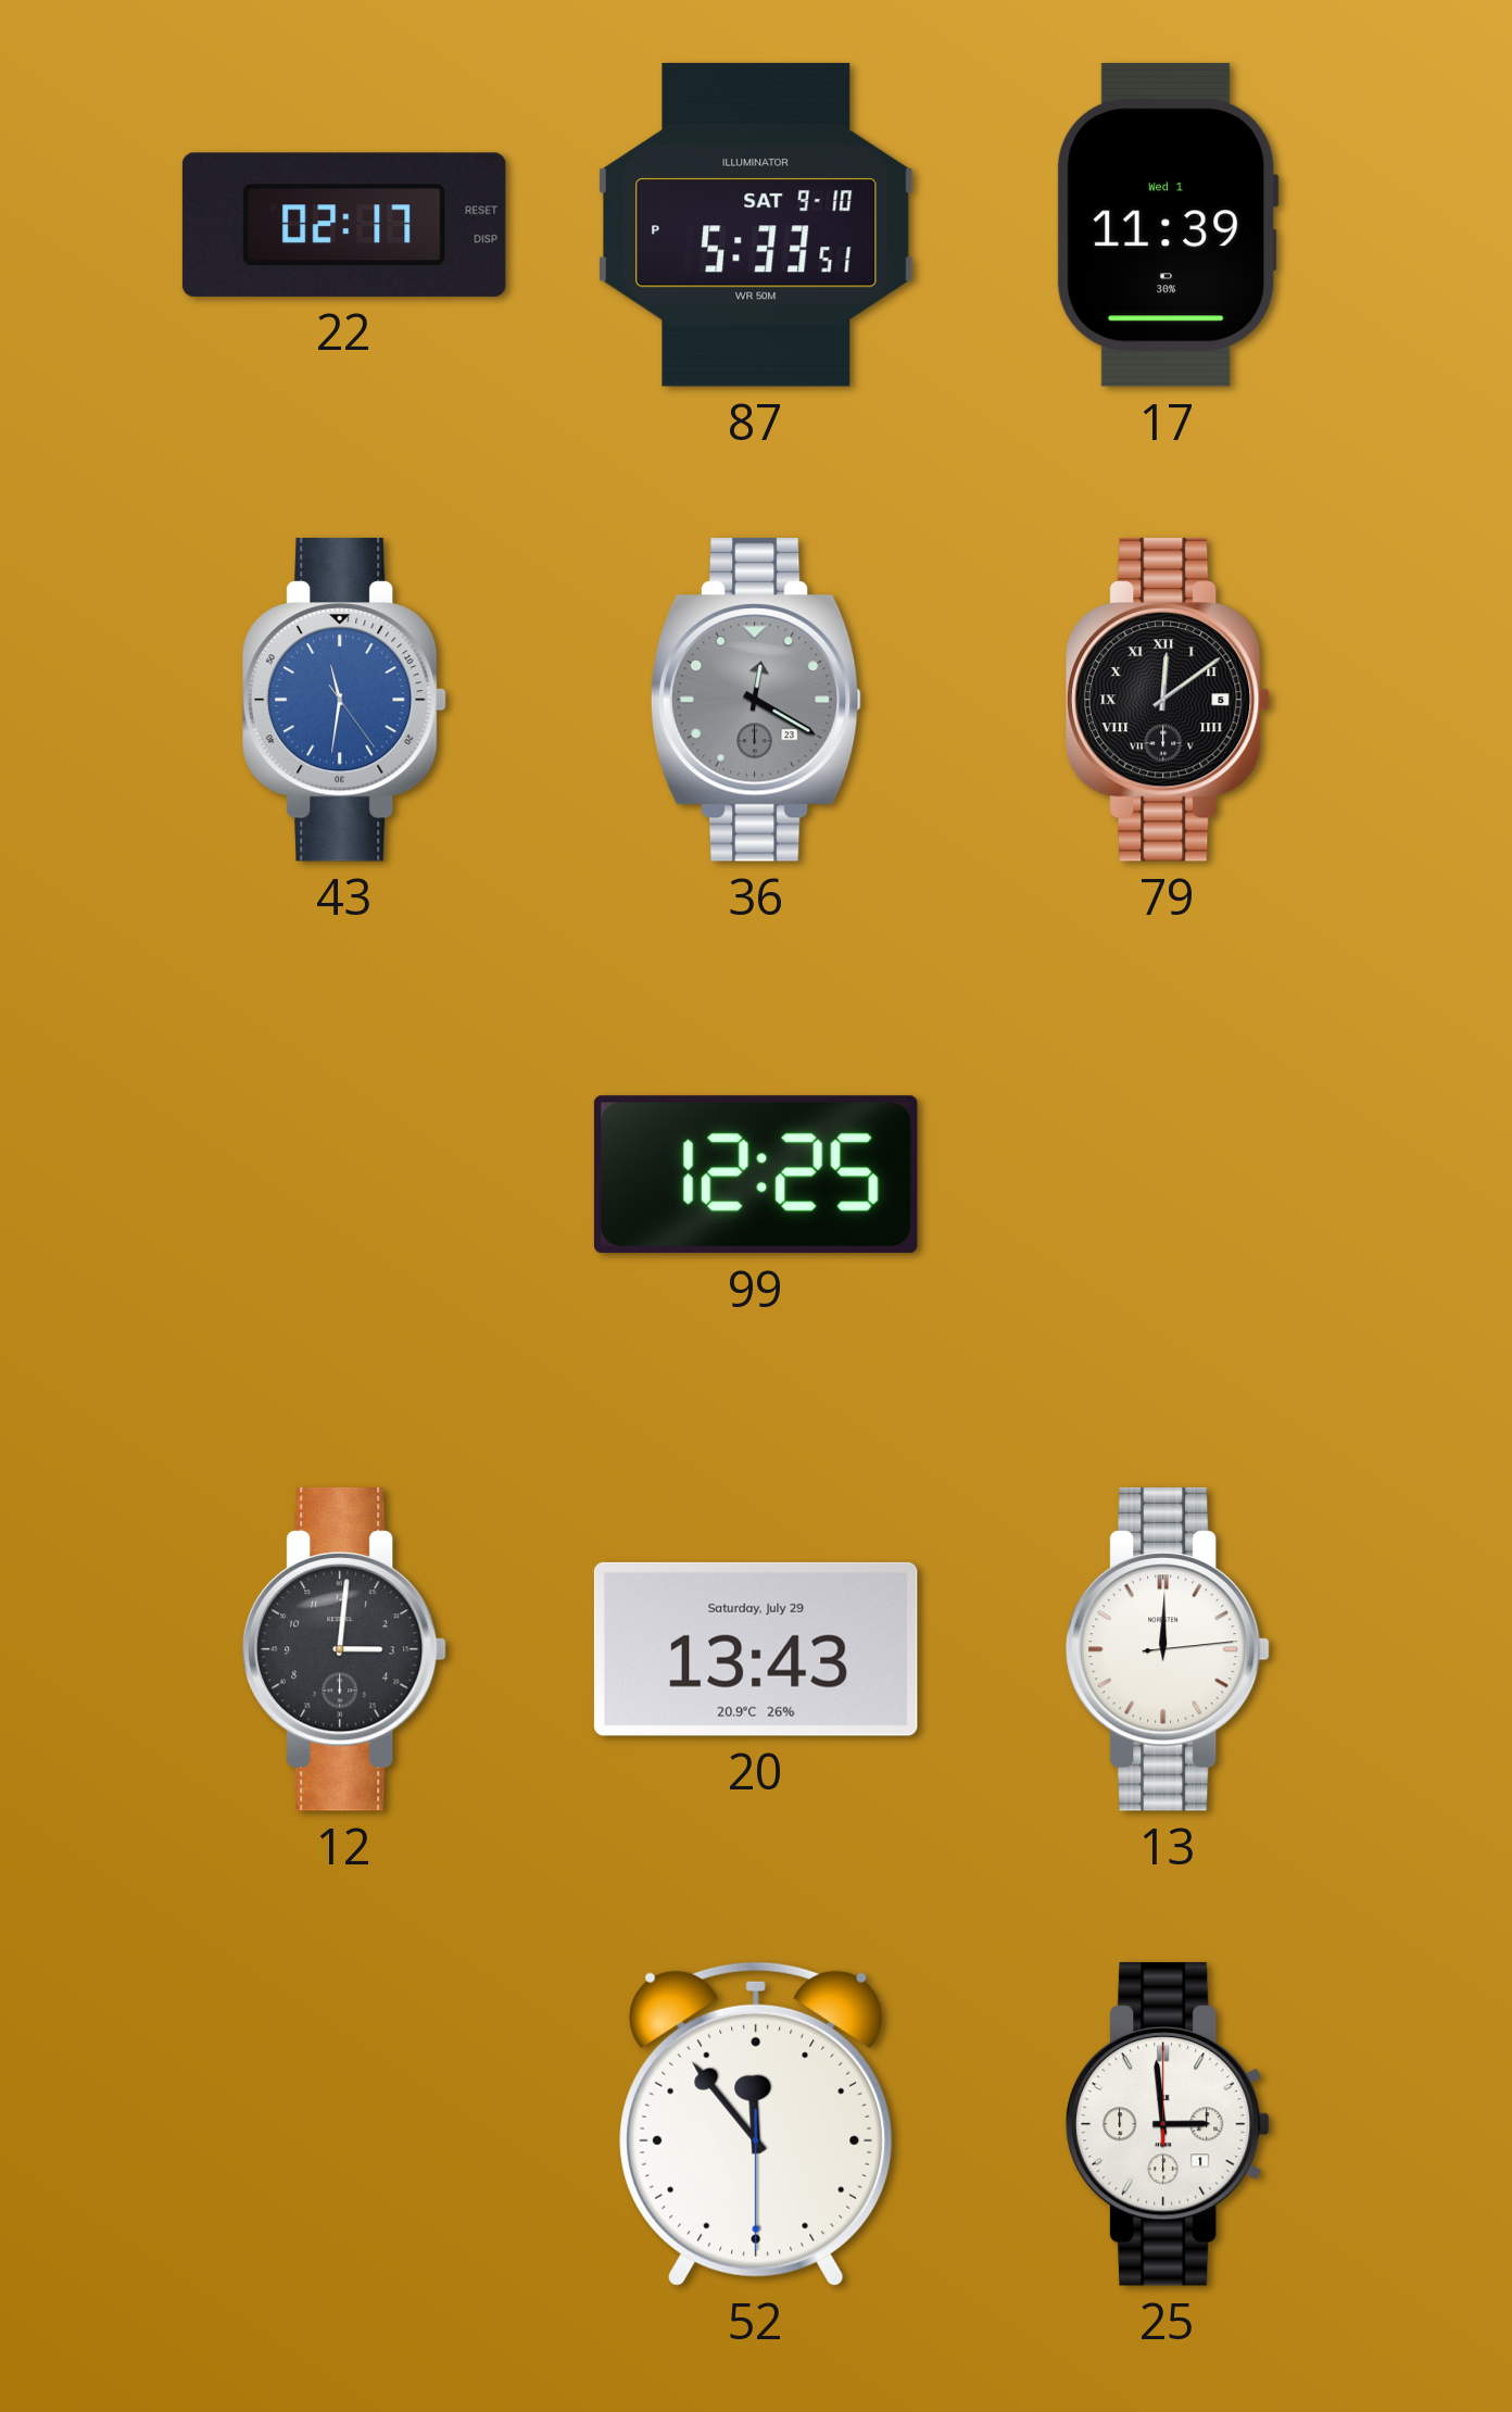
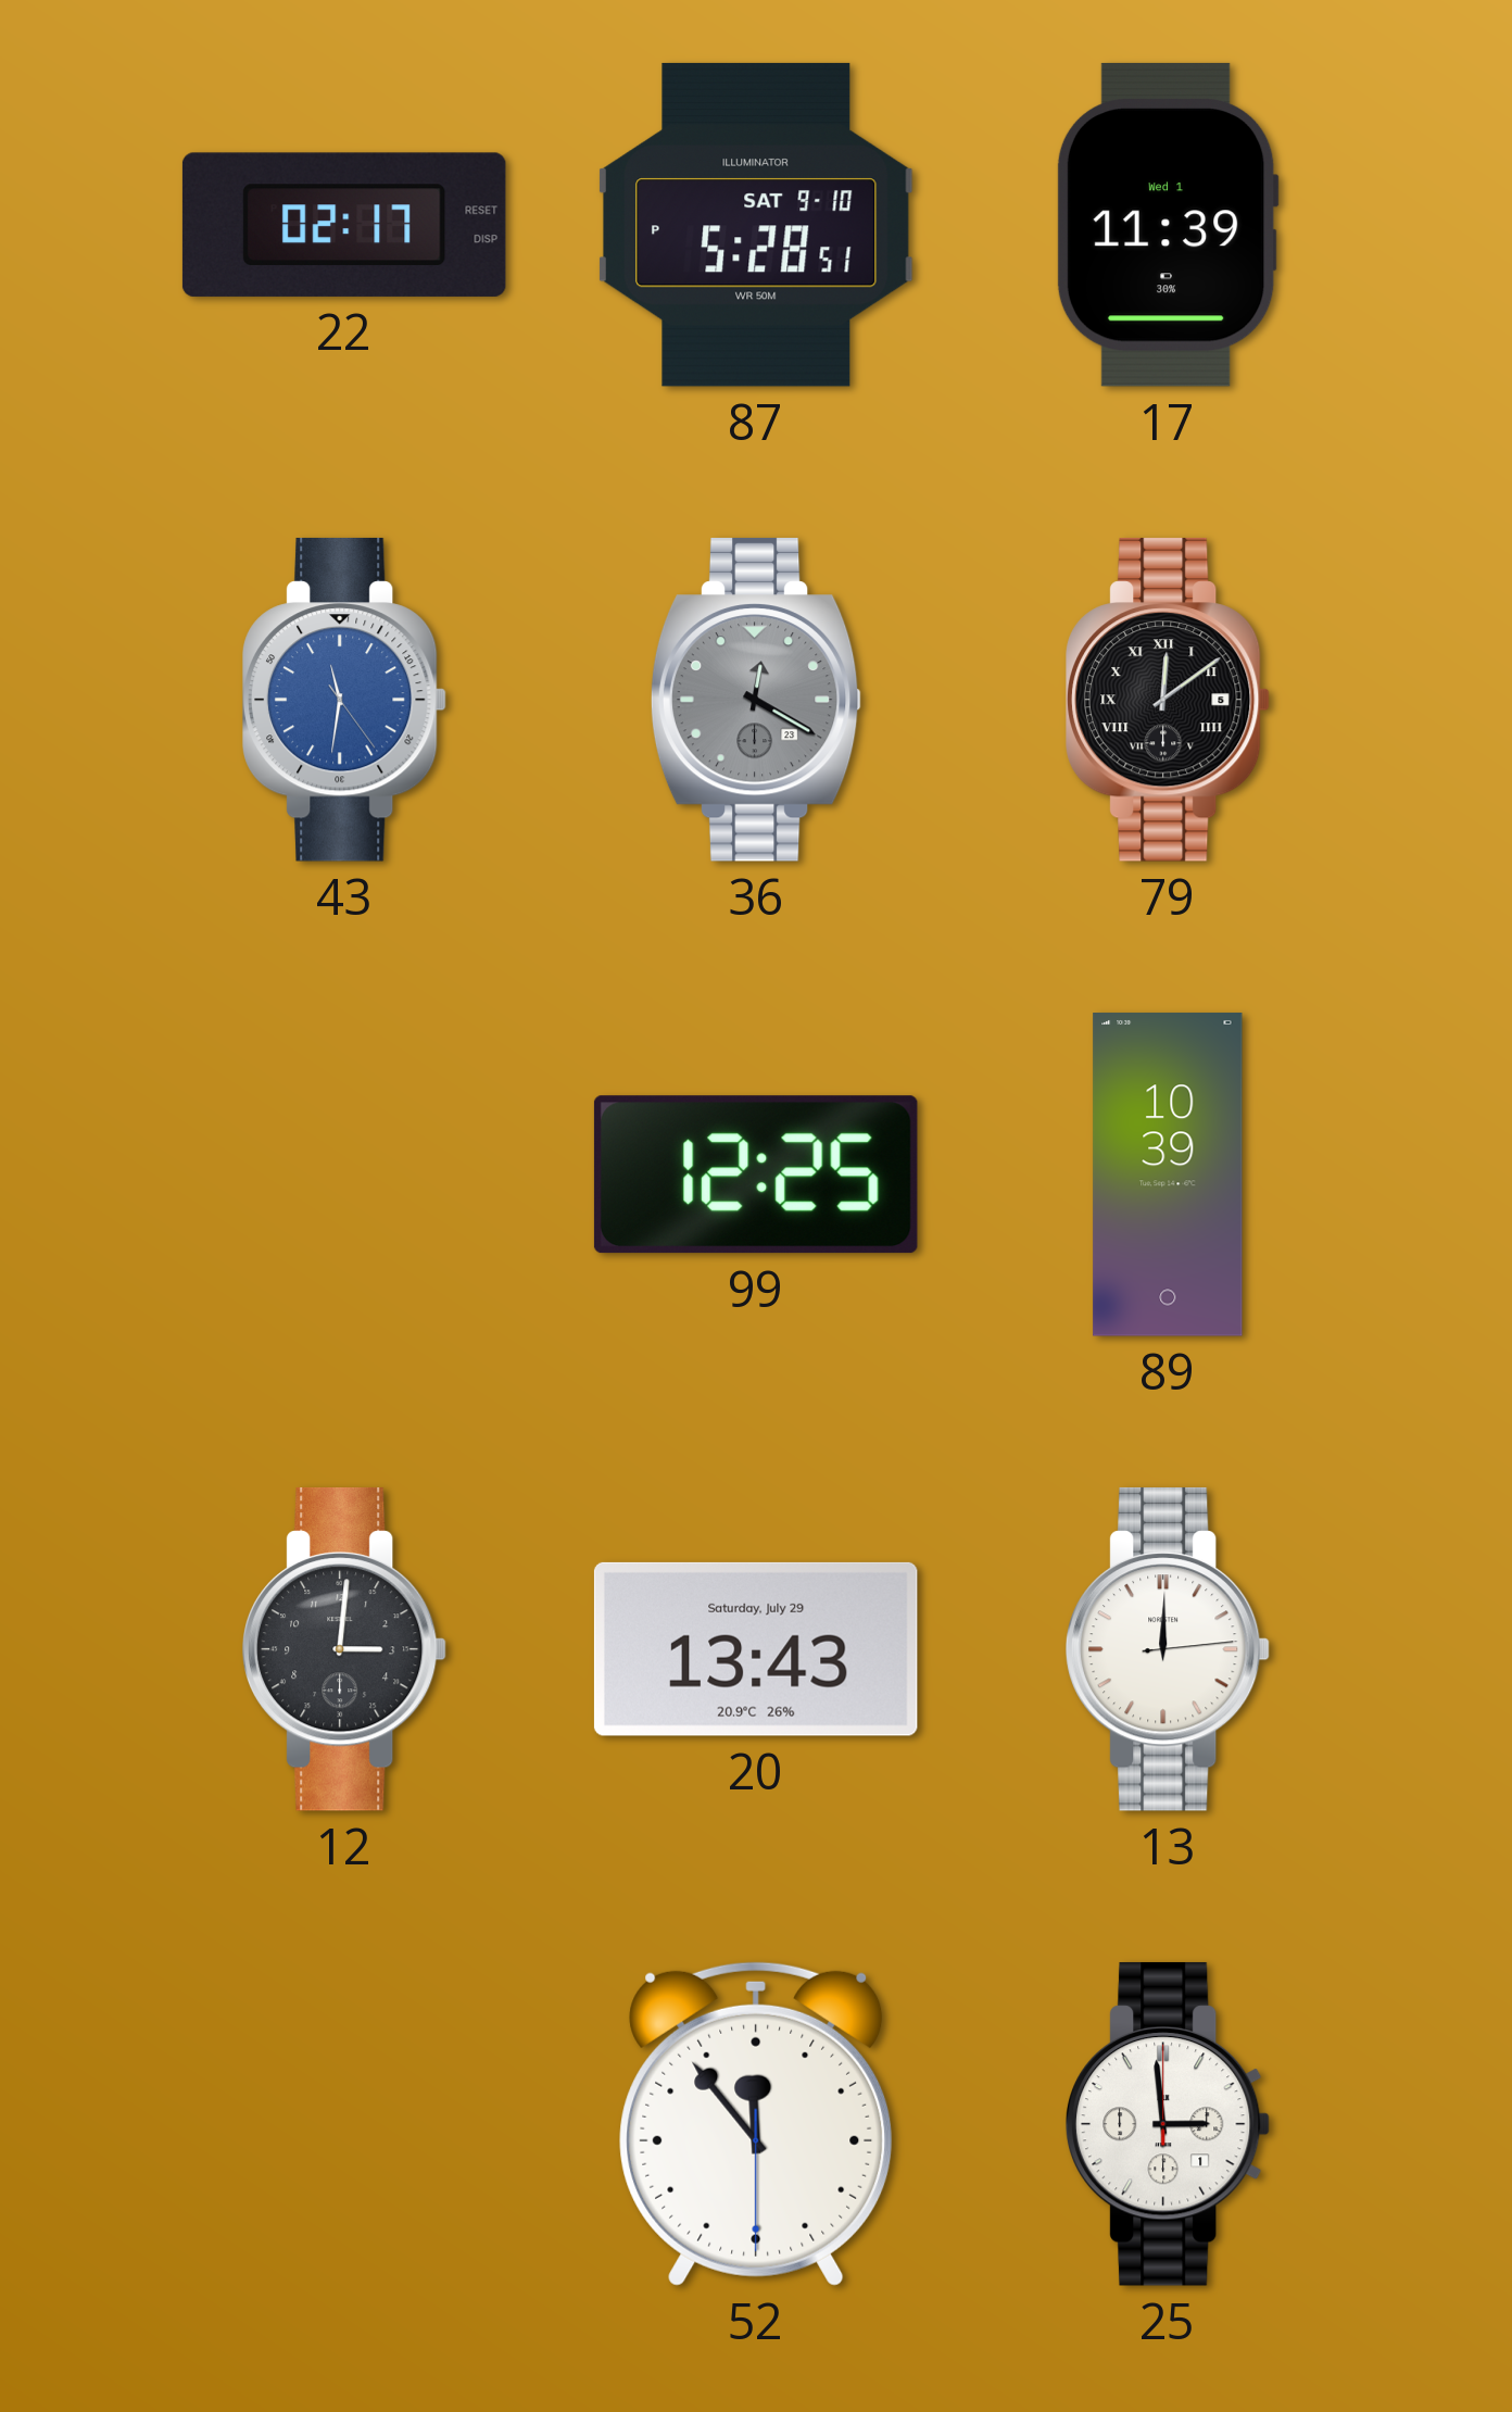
87: 5:33 -> 5:28 (756, 225)
89: none -> 10:39 (1168, 1174)
